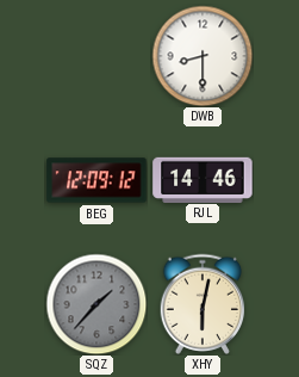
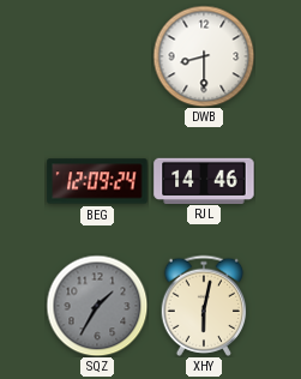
BEG: 12:09:12 -> 12:09:24 (97, 181)
SQZ: 1:37 -> 1:35 (97, 306)
